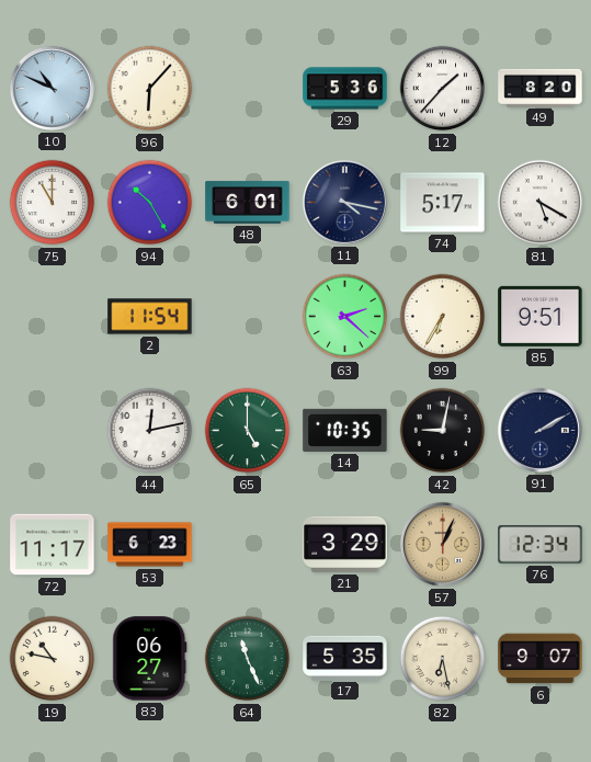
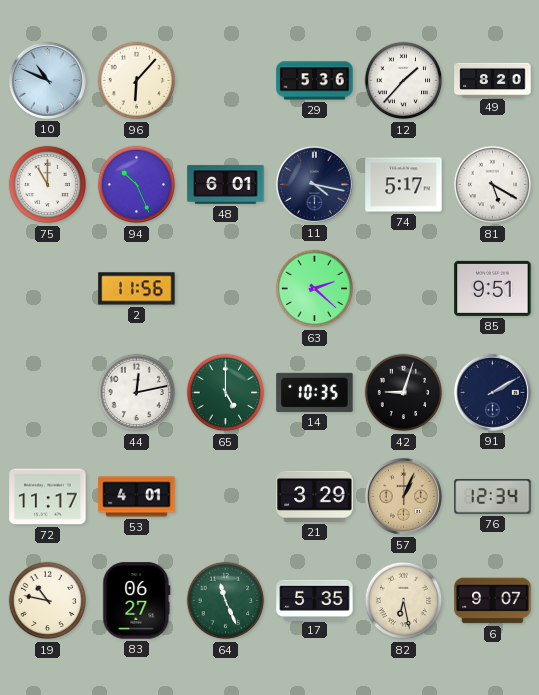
94: 10:25 -> 10:26 (137, 185)
2: 11:54 -> 11:56 (137, 289)
99: 6:35 -> none (443, 317)
42: 9:02 -> 9:03 (404, 393)
53: 6:23 -> 4:01 (137, 497)
